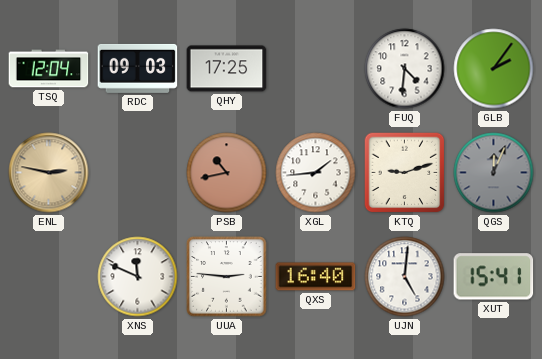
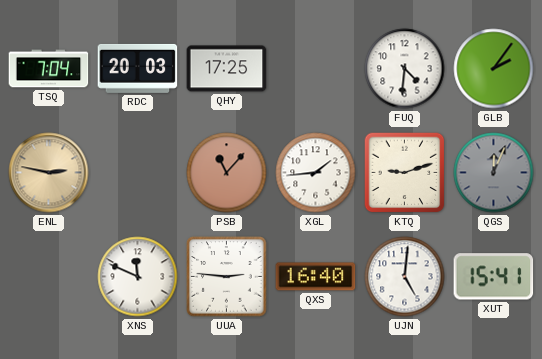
TSQ: 12:04 -> 7:04 (49, 69)
RDC: 09:03 -> 20:03 (138, 68)
PSB: 10:43 -> 11:07 (227, 173)
